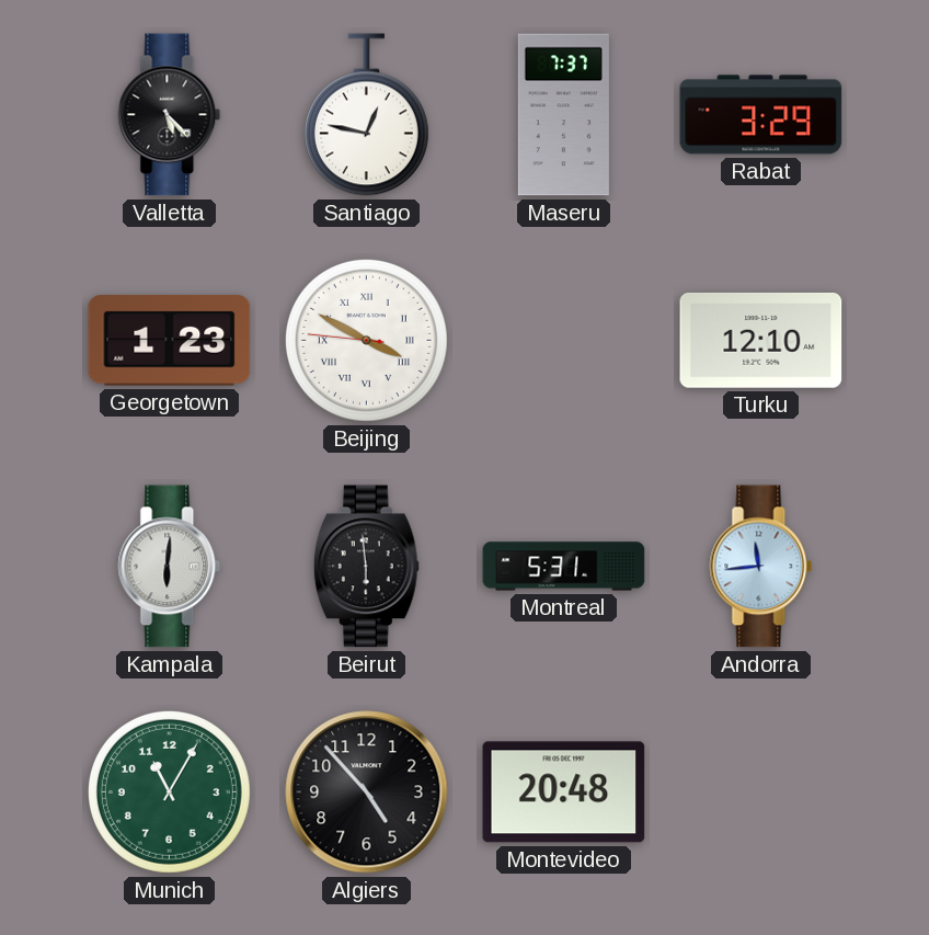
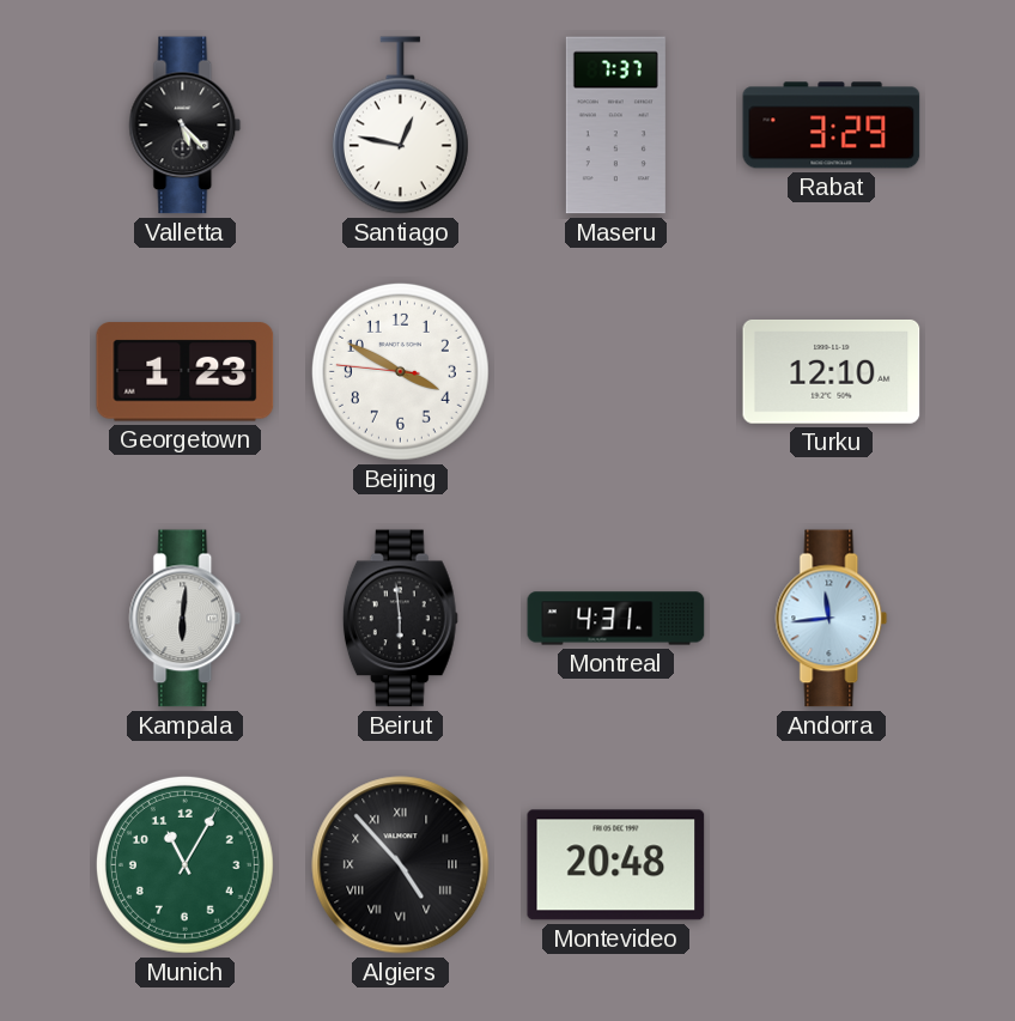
Beijing numerals: Roman -> Arabic (400, 371)
Montreal: 5:31 -> 4:31 (616, 619)
Algiers numerals: Arabic -> Roman (401, 865)
